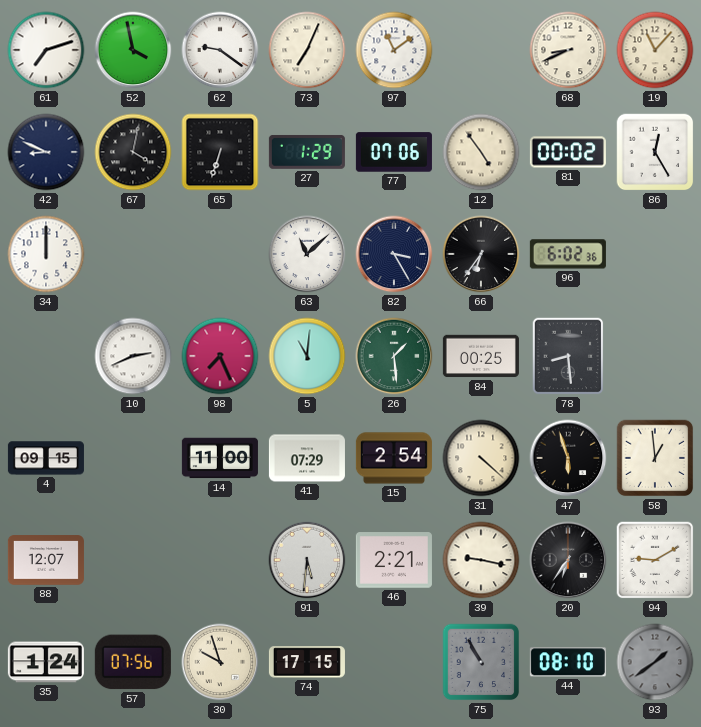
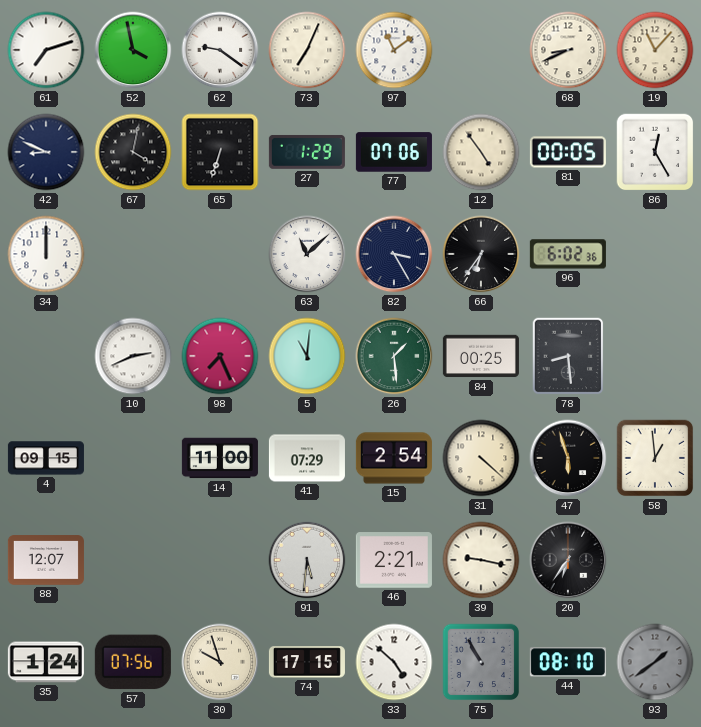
81: 00:02 -> 00:05 (568, 152)
94: 9:10 -> none (655, 560)
33: none -> 4:52 (394, 662)
